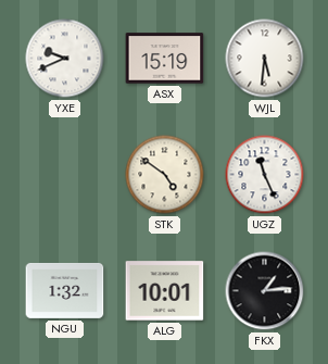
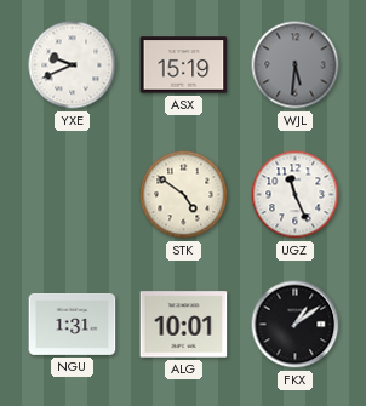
WJL dial: white -> grey (296, 65)
NGU: 1:32 -> 1:31 (73, 324)
FKX: 1:14 -> 1:09 (296, 325)
